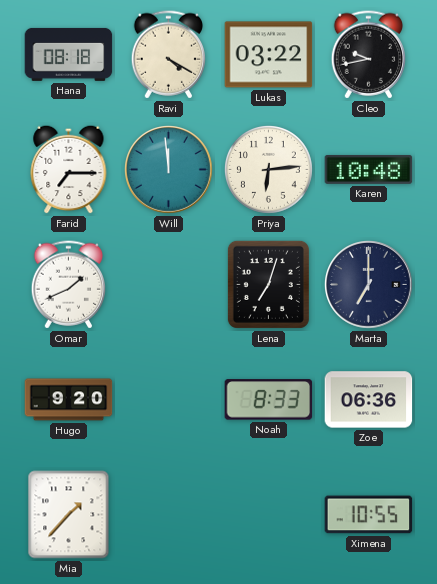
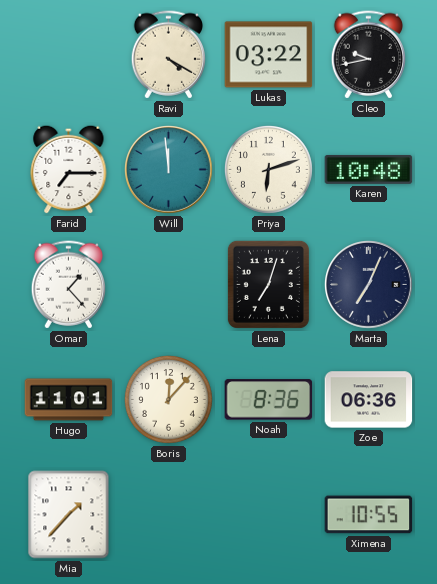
Hana: 08:18 -> none (69, 54)
Priya: 6:14 -> 6:12 (269, 170)
Omar: 1:41 -> 1:23 (68, 285)
Marta: 7:00 -> 7:04 (369, 285)
Hugo: 9:20 -> 11:01 (69, 400)
Boris: none -> 12:07 (169, 400)
Noah: 8:33 -> 8:36 (269, 400)
